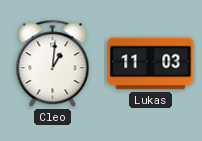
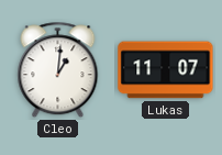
Lukas: 11:03 -> 11:07 (166, 70)
